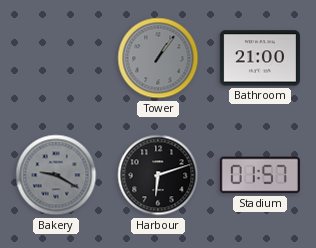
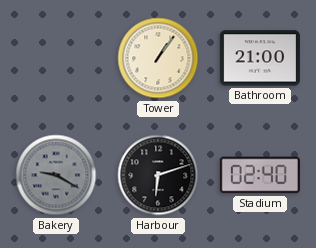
Tower dial: grey -> cream (158, 58)
Stadium: 01:57 -> 02:40 (260, 175)
